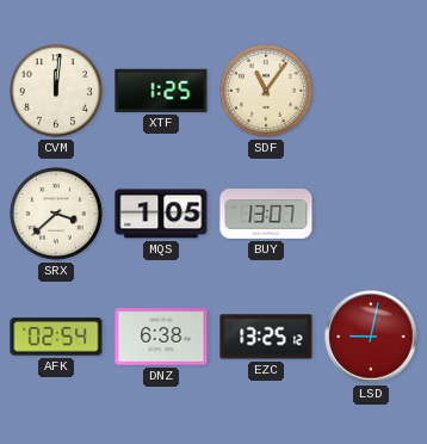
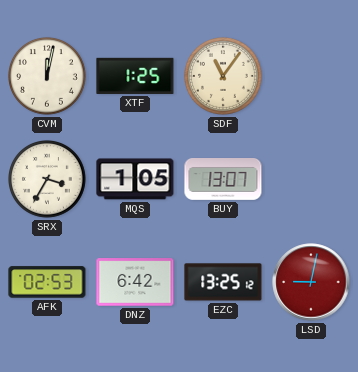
CVM: 12:01 -> 12:02 (48, 77)
SRX: 3:38 -> 3:35 (48, 180)
AFK: 02:54 -> 02:53 (47, 282)
DNZ: 6:38 -> 6:42 (135, 282)
